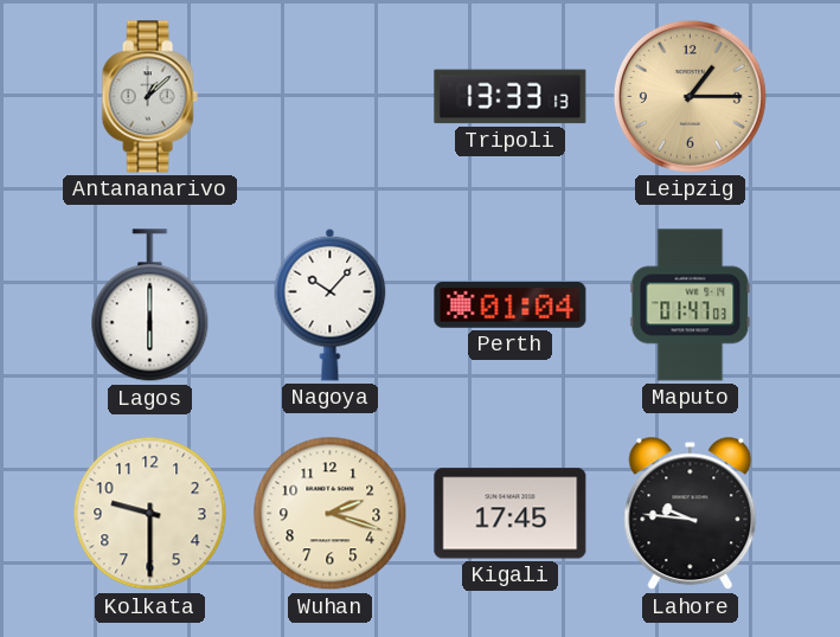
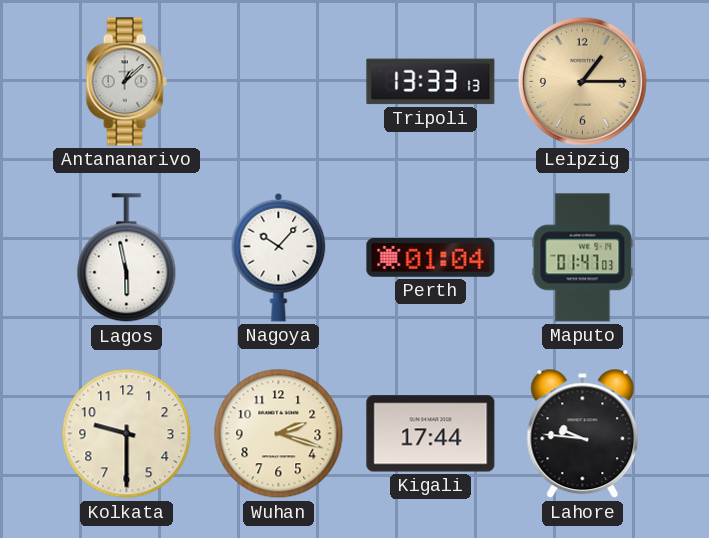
Lagos: 6:00 -> 5:58 (127, 258)
Kigali: 17:45 -> 17:44 (431, 434)
